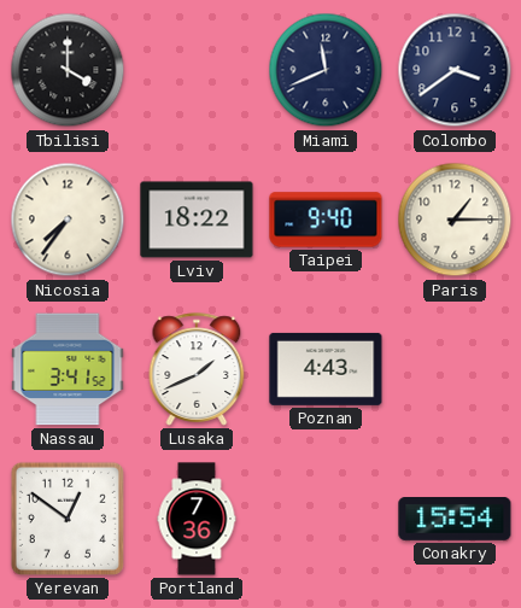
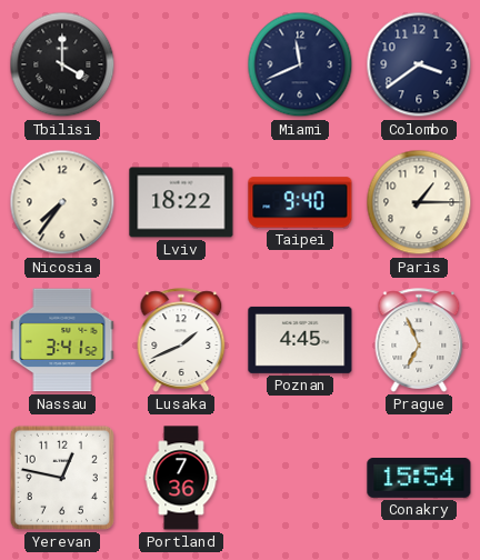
Poznan: 4:43 -> 4:45 (300, 340)
Prague: none -> 6:56 (419, 340)
Yerevan: 12:51 -> 12:47 (62, 478)
